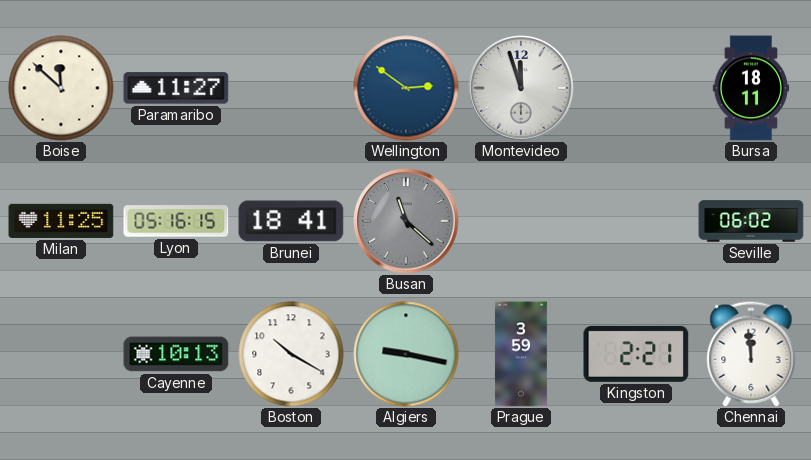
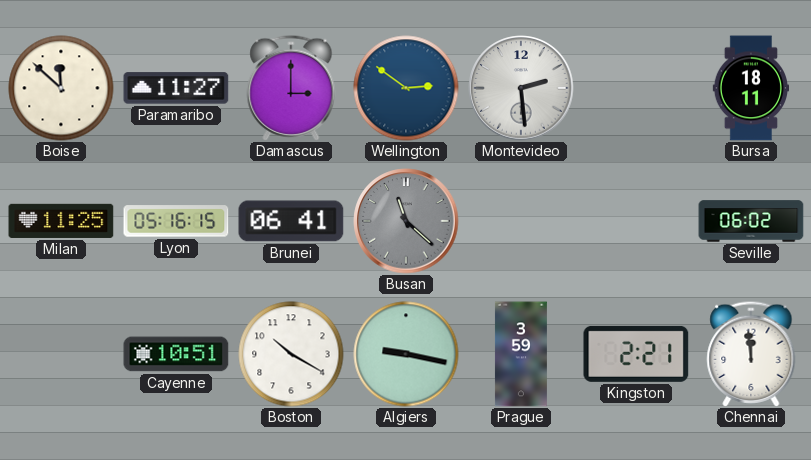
Damascus: none -> 3:00 (291, 88)
Montevideo: 11:57 -> 2:29 (521, 88)
Brunei: 18:41 -> 06:41 (291, 221)
Cayenne: 10:13 -> 10:51 (176, 354)
